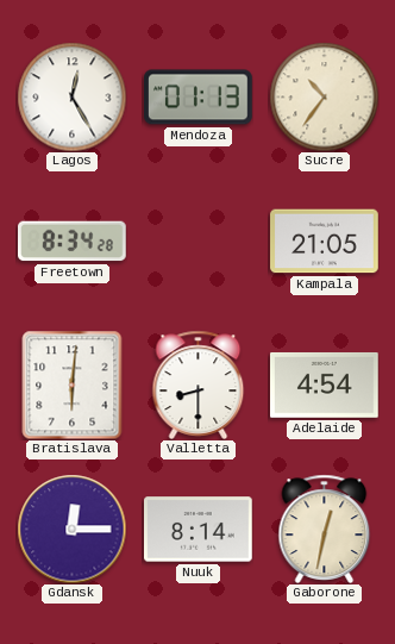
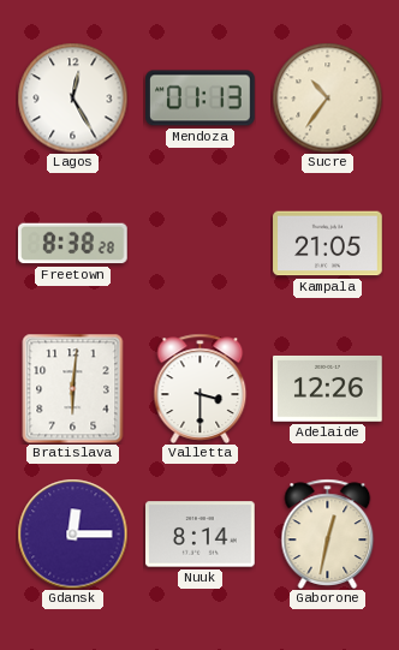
Freetown: 8:34 -> 8:38 (73, 244)
Valletta: 8:30 -> 3:30 (201, 388)
Adelaide: 4:54 -> 12:26 (328, 388)
